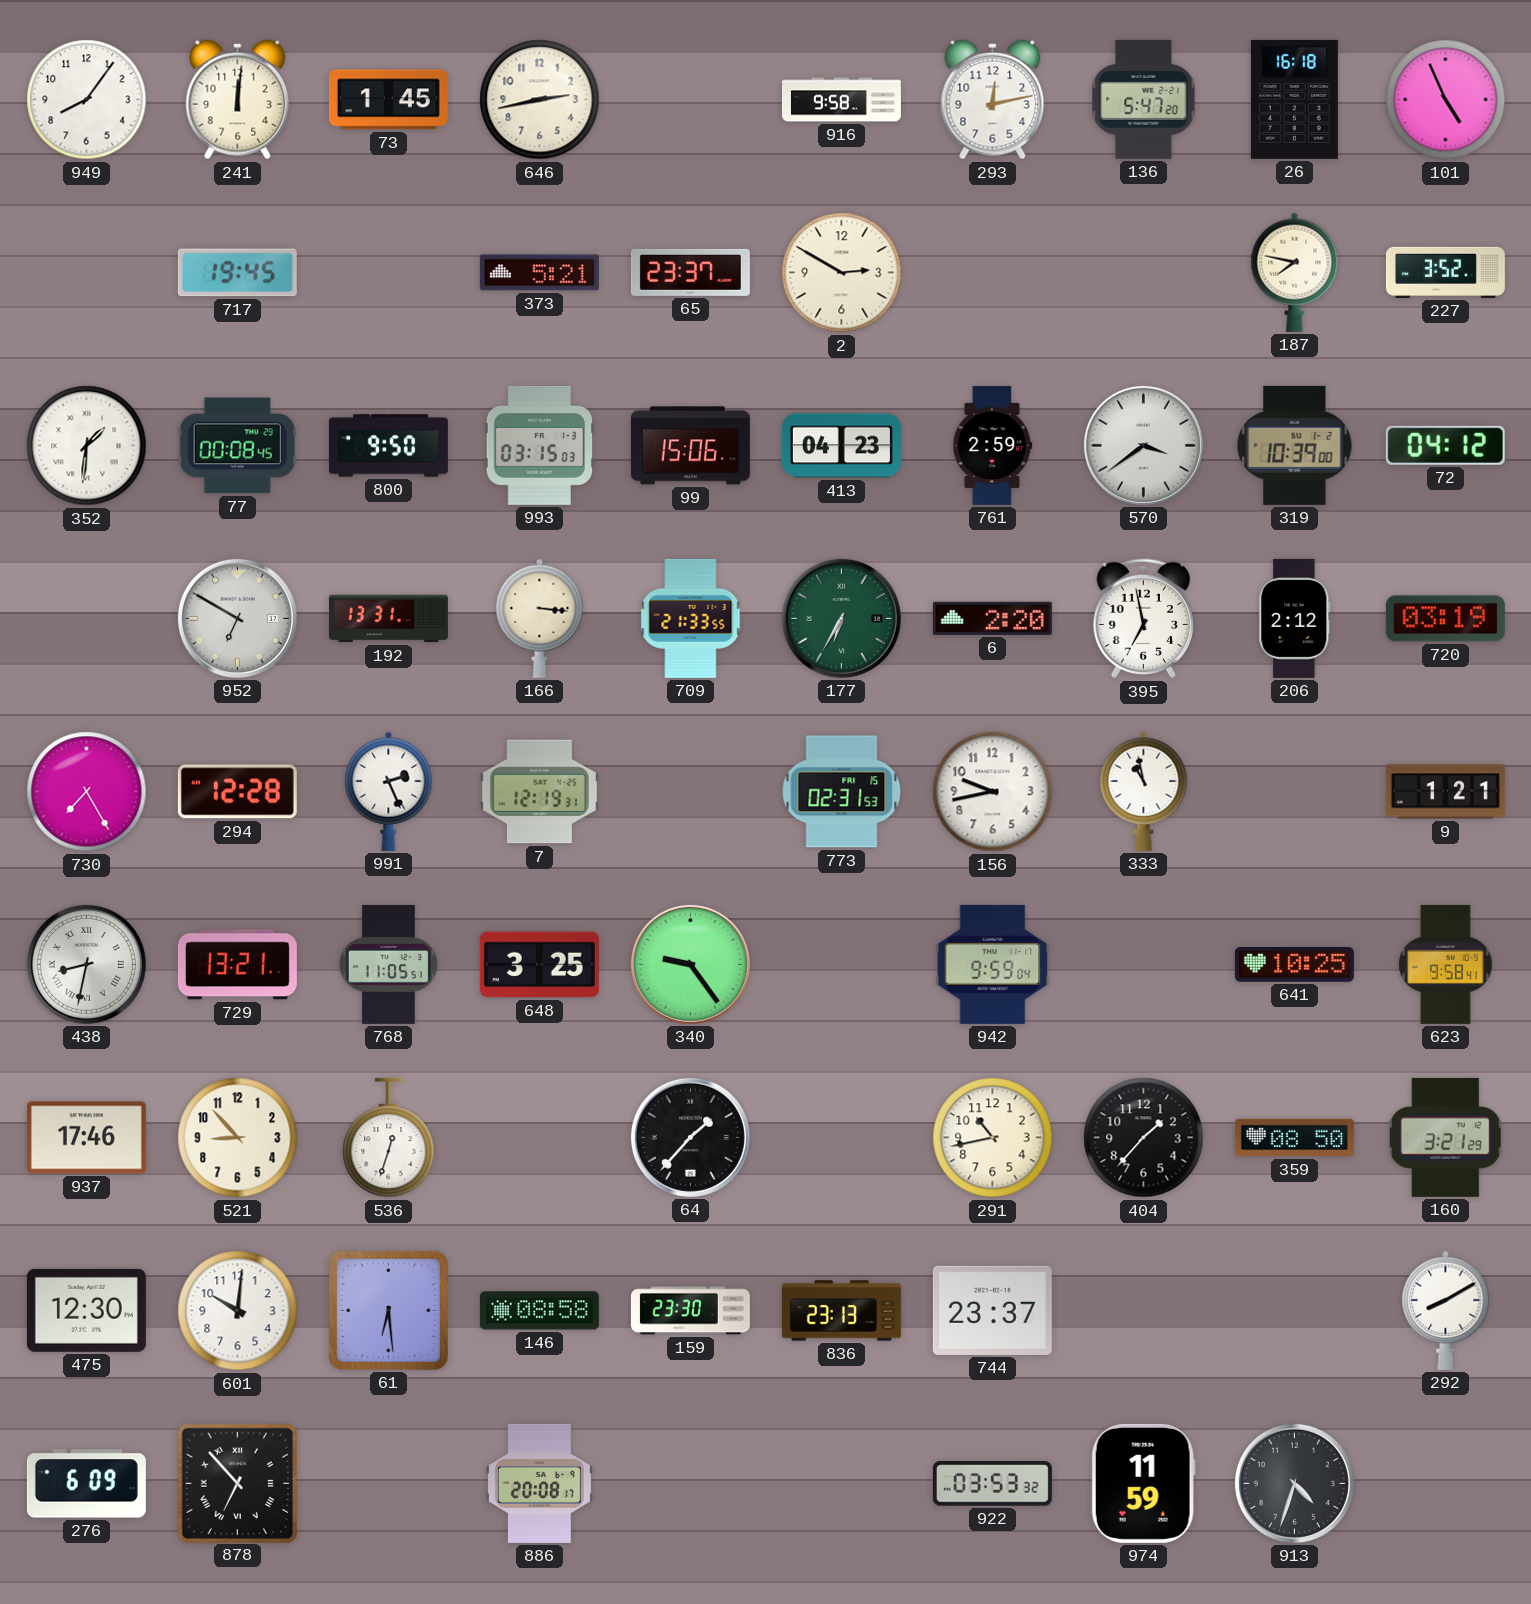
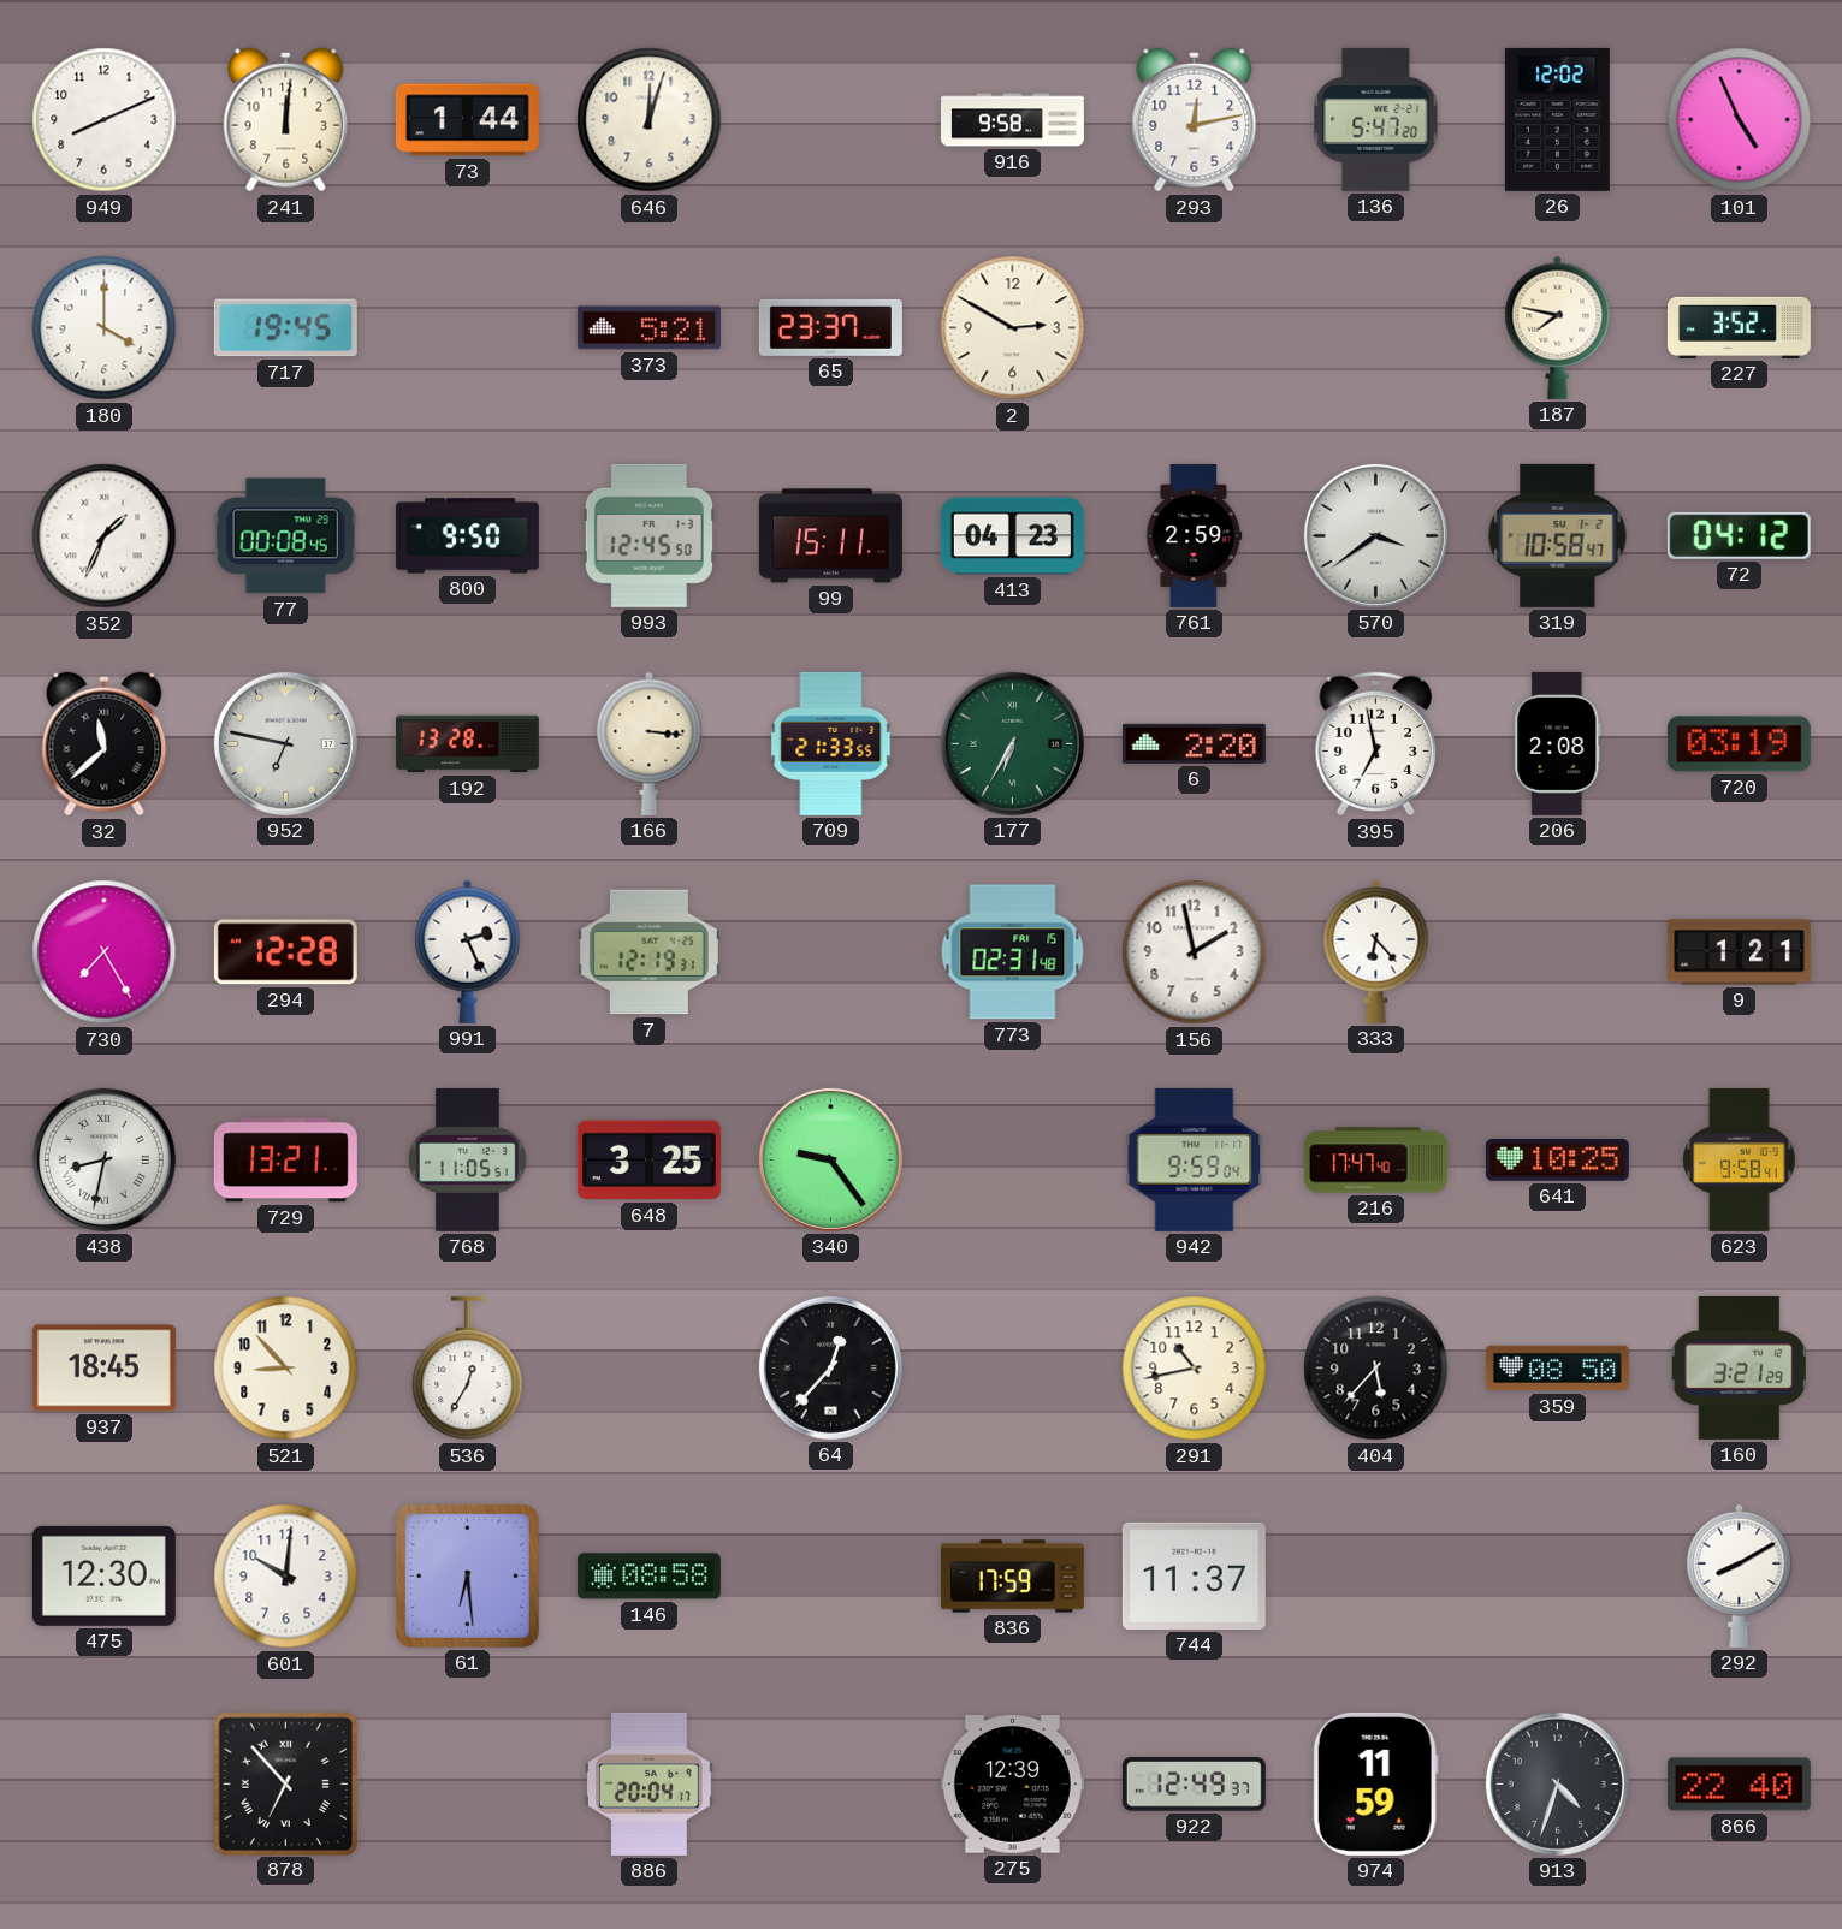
949: 8:06 -> 8:11 (105, 120)
73: 1:45 -> 1:44 (467, 120)
646: 2:43 -> 12:03 (650, 120)
26: 16:18 -> 12:02 (1557, 119)
180: none -> 4:00 (105, 328)
352: 1:31 -> 1:34 (105, 536)
993: 03:15 -> 12:45 (650, 535)
99: 15:06 -> 15:11 (830, 536)
319: 10:39 -> 10:58 (1558, 535)
32: none -> 11:38 (105, 744)
952: 6:50 -> 6:47 (285, 743)
192: 13:31 -> 13:28 (467, 744)
206: 2:12 -> 2:08 (1558, 743)
773: 02:31:53 -> 02:31:48 (1013, 952)
156: 9:43 -> 1:58 (1195, 952)
333: 10:58 -> 6:23 (1376, 951)
216: none -> 17:47 (1375, 1161)
937: 17:46 -> 18:45 (103, 1369)
536: 12:33 -> 12:35 (468, 1369)
64: 1:37 -> 12:37 (830, 1367)
404: 1:37 -> 5:37 (1376, 1369)
159: 23:30 -> none (690, 1311)
836: 23:13 -> 17:59 (1012, 1577)
744: 23:37 -> 11:37 (1194, 1575)
276: 6:09 -> none (86, 1484)
886: 20:08 -> 20:04 (648, 1783)
275: none -> 12:39 (1012, 1785)
922: 03:53 -> 12:49 (1194, 1785)
866: none -> 22:40 (1739, 1785)
